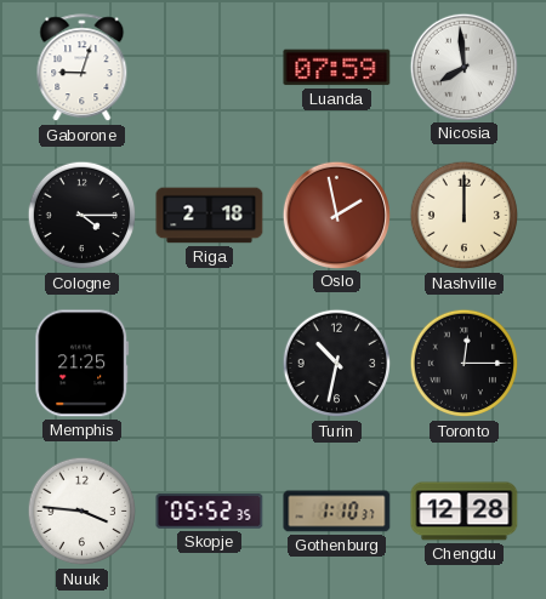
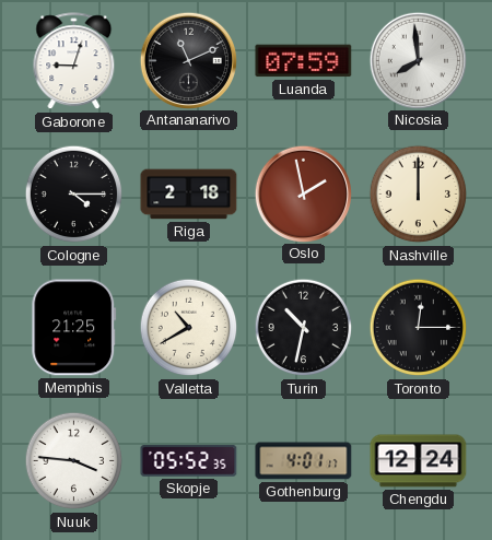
Antananarivo: none -> 11:11 (188, 60)
Valletta: none -> 10:40 (189, 328)
Gothenburg: 1:10 -> 4:01 (304, 461)
Chengdu: 12:28 -> 12:24 (419, 461)
